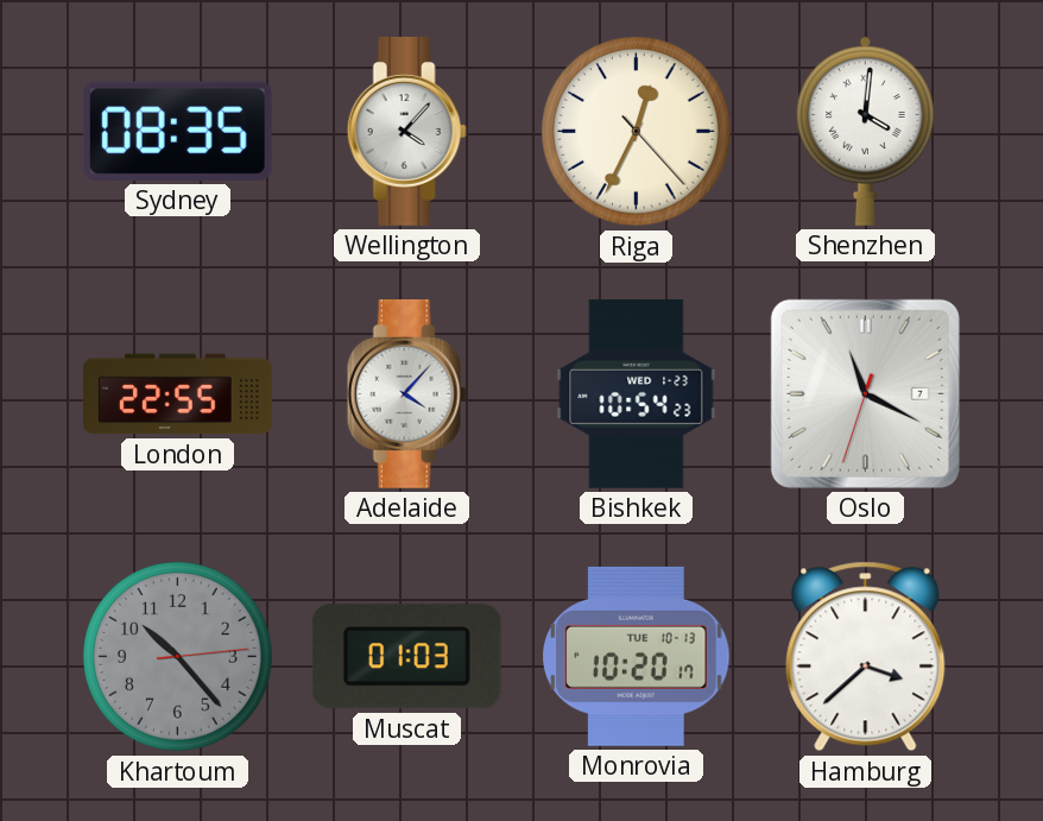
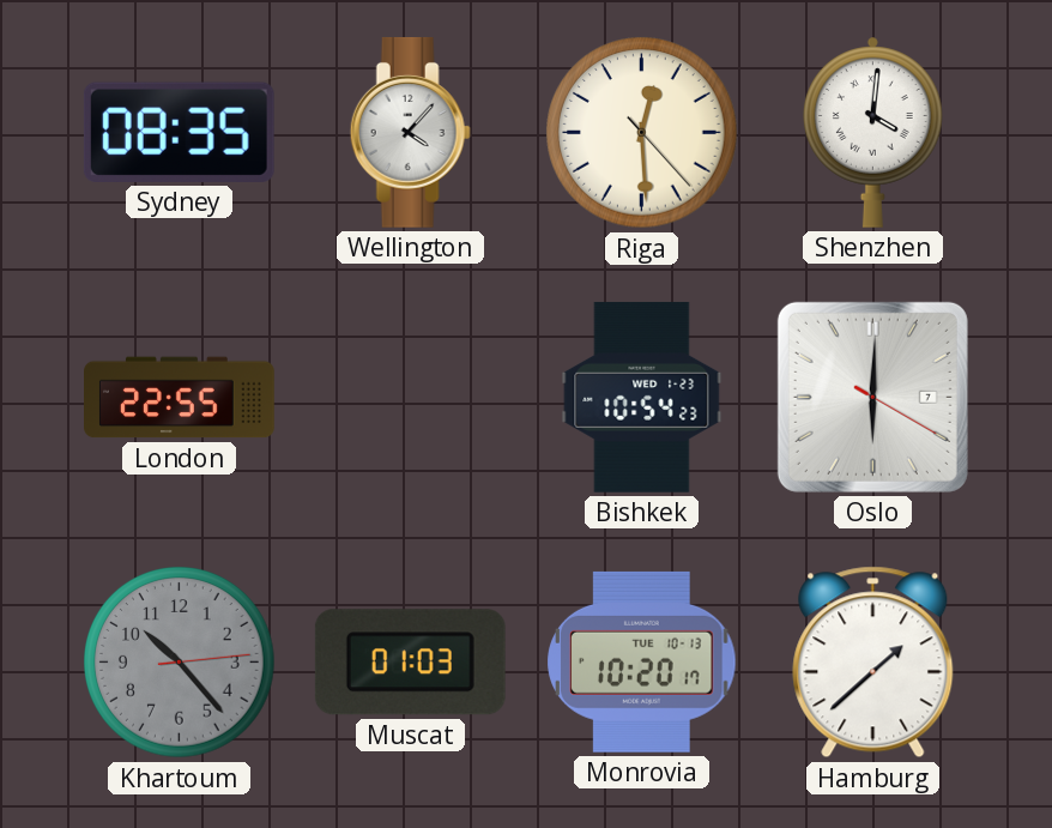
Riga: 12:34 -> 12:29 (642, 133)
Adelaide: 4:07 -> none (406, 393)
Oslo: 11:19 -> 6:00 (872, 397)
Hamburg: 3:38 -> 1:38 (873, 663)
